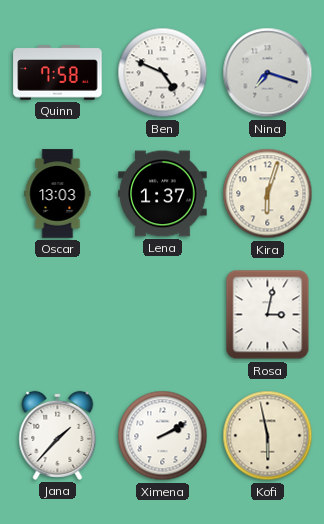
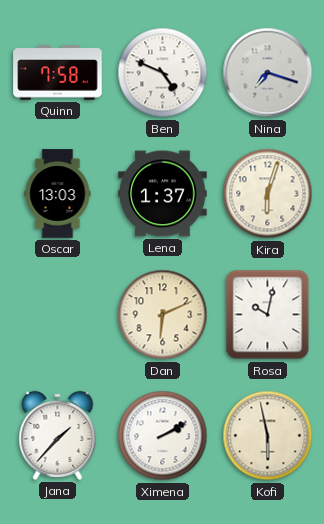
Dan: none -> 6:11 (163, 315)
Rosa: 3:02 -> 10:02 (268, 315)
